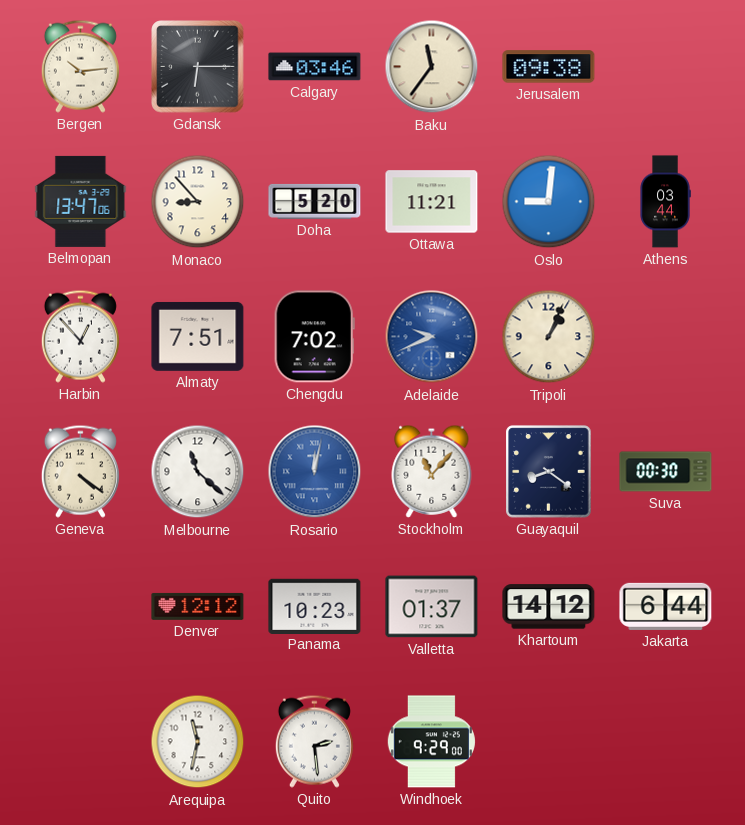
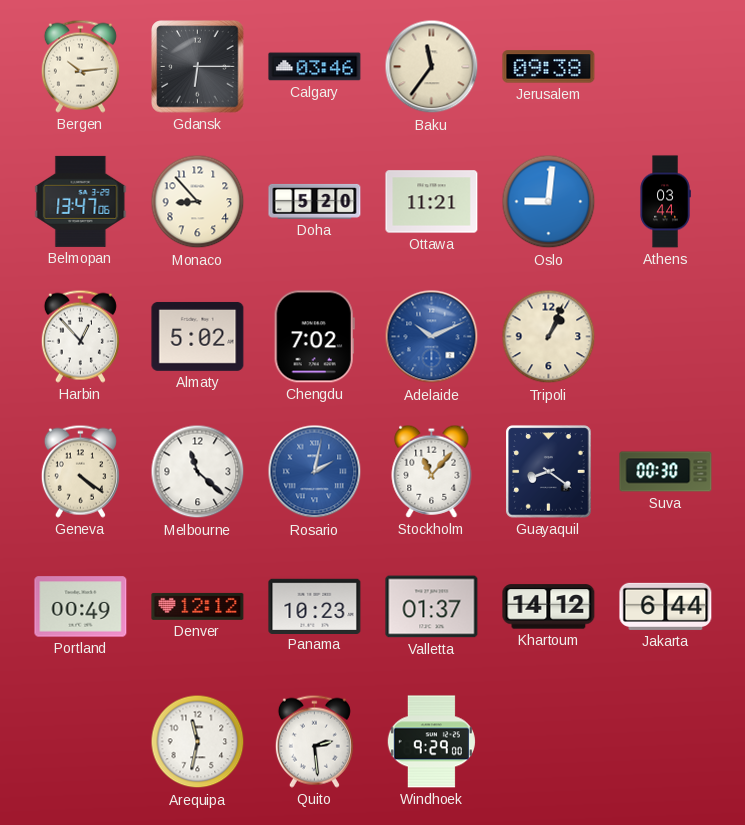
Almaty: 7:51 -> 5:02 (198, 336)
Adelaide: 9:41 -> 10:11 (432, 337)
Rosario: 12:02 -> 2:02 (315, 472)
Portland: none -> 00:49 (81, 607)
